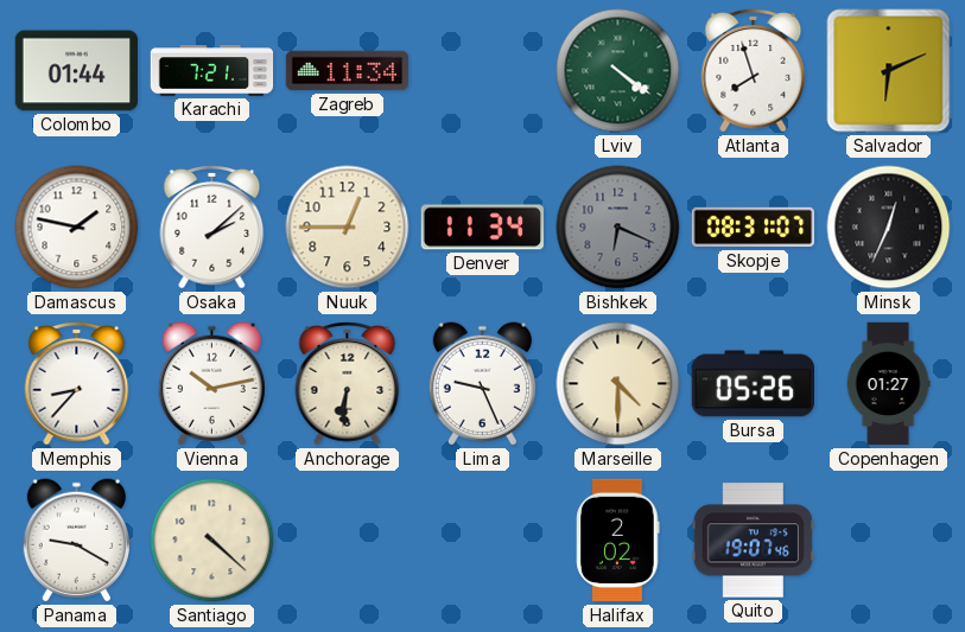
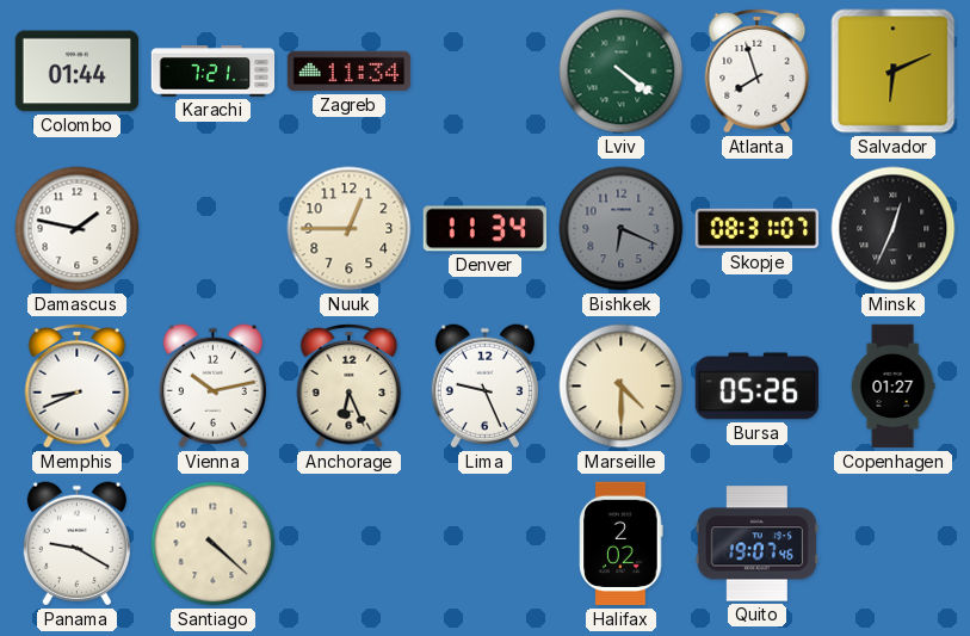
Osaka: 2:08 -> none (212, 228)
Memphis: 8:37 -> 8:41 (78, 387)
Anchorage: 6:31 -> 6:26 (350, 387)
